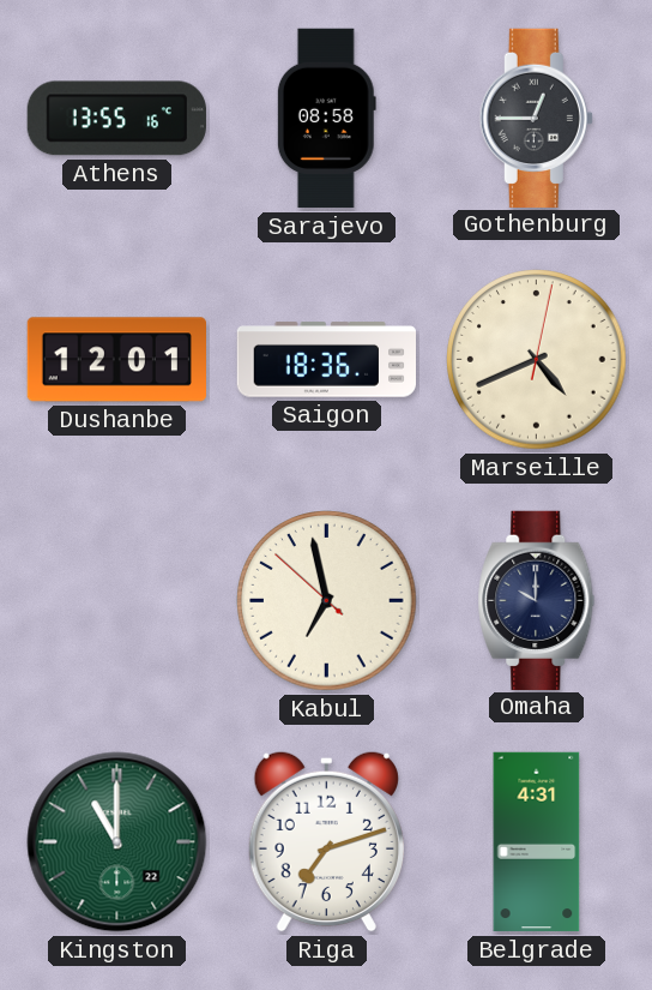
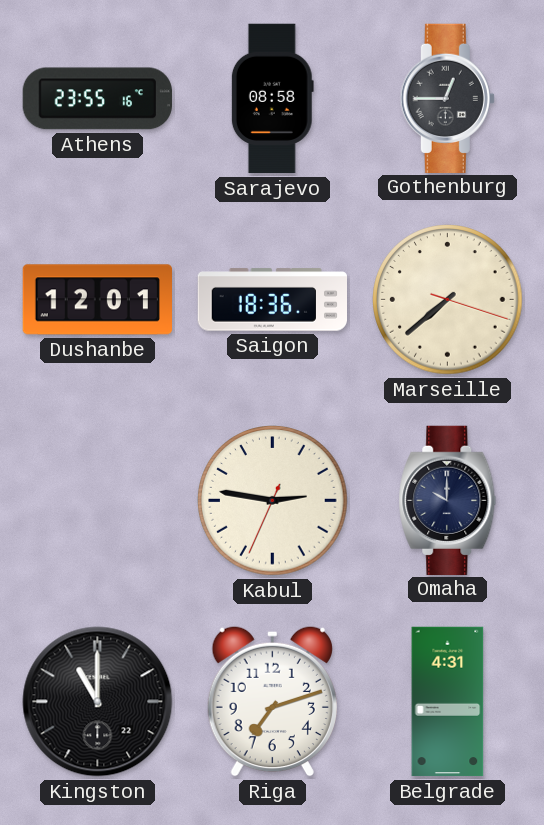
Athens: 13:55 -> 23:55 (97, 99)
Marseille: 4:41 -> 7:38 (448, 300)
Kabul: 6:57 -> 2:46 (273, 501)
Kingston dial: green -> black (98, 702)
